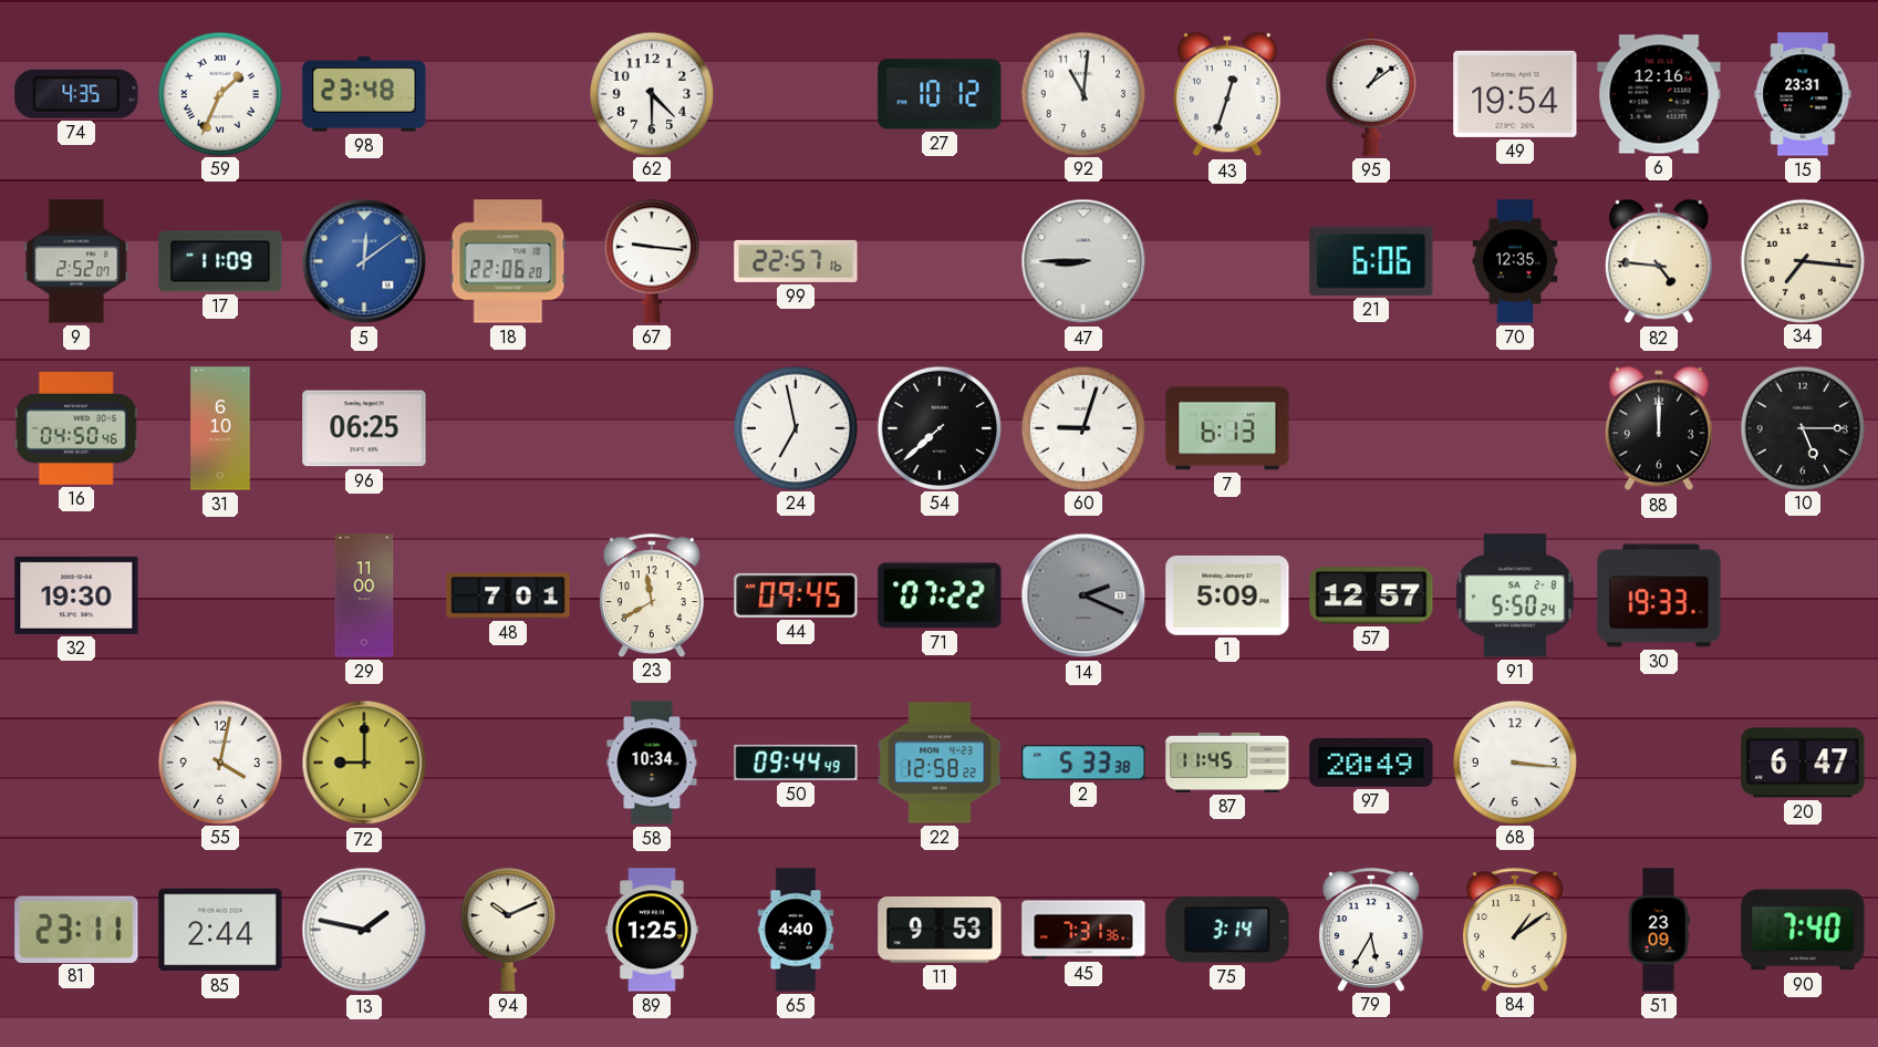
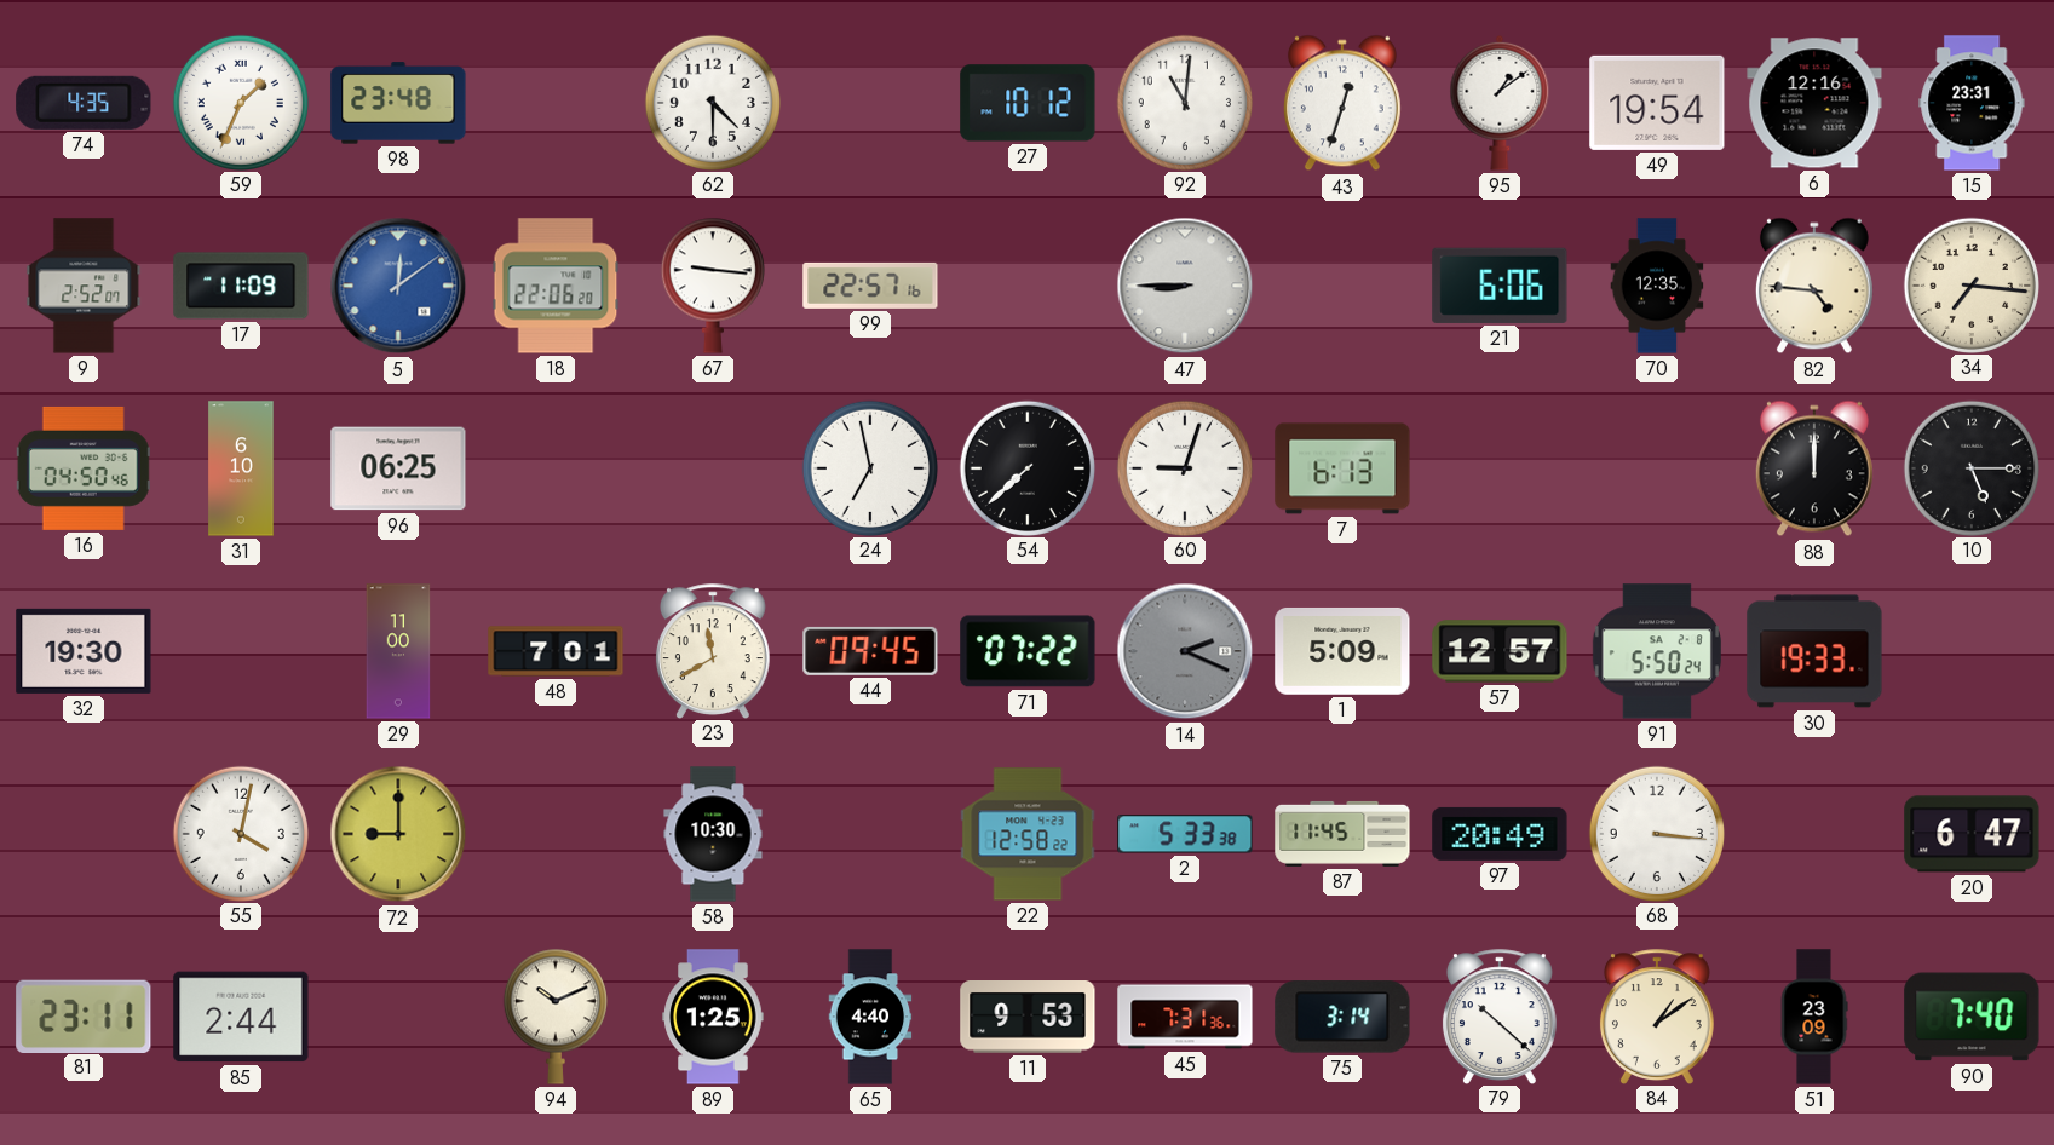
58: 10:34 -> 10:30 (713, 834)
50: 09:44 -> none (796, 763)
13: 1:47 -> none (364, 930)
79: 5:35 -> 10:22 (1500, 1017)
